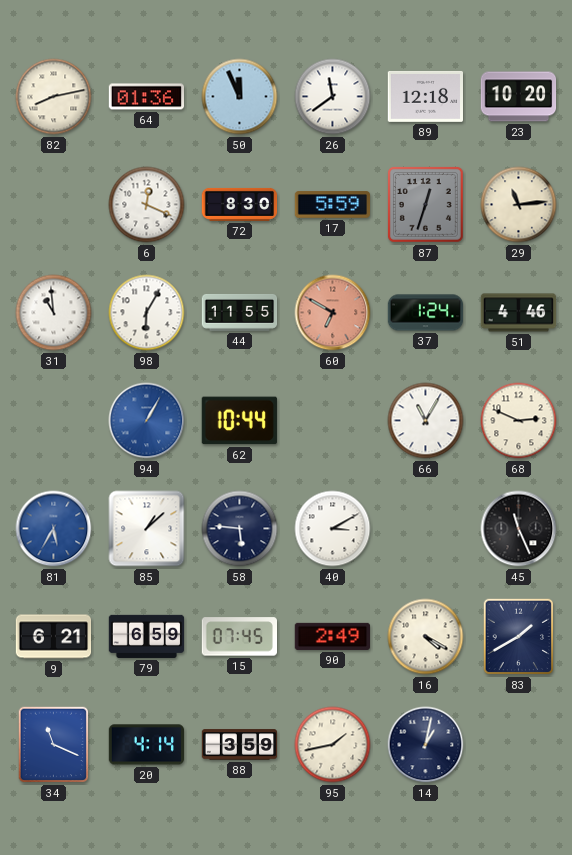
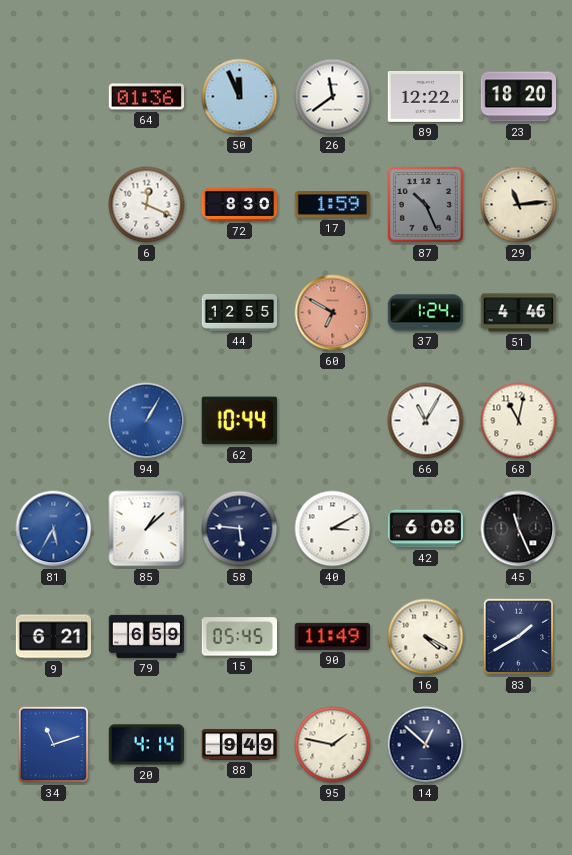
82: 8:13 -> none (54, 97)
89: 12:18 -> 12:22 (425, 96)
23: 10:20 -> 18:20 (519, 97)
17: 5:59 -> 1:59 (333, 205)
87: 12:33 -> 10:26 (425, 204)
31: 10:59 -> none (54, 313)
98: 6:05 -> none (147, 313)
44: 11:55 -> 12:55 (240, 312)
68: 2:49 -> 11:02 (519, 421)
42: none -> 6:08 (426, 529)
15: 07:45 -> 05:45 (239, 637)
90: 2:49 -> 11:49 (332, 636)
34: 11:19 -> 11:12 (54, 745)
88: 3:59 -> 9:49 (240, 745)
95: 1:43 -> 1:47 (333, 745)
14: 1:02 -> 12:52 (426, 745)
